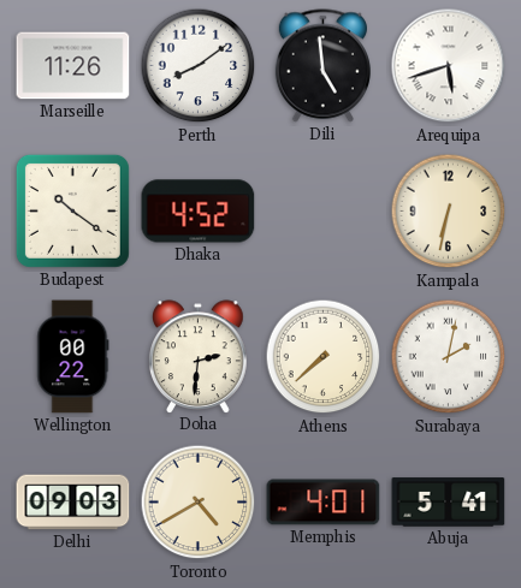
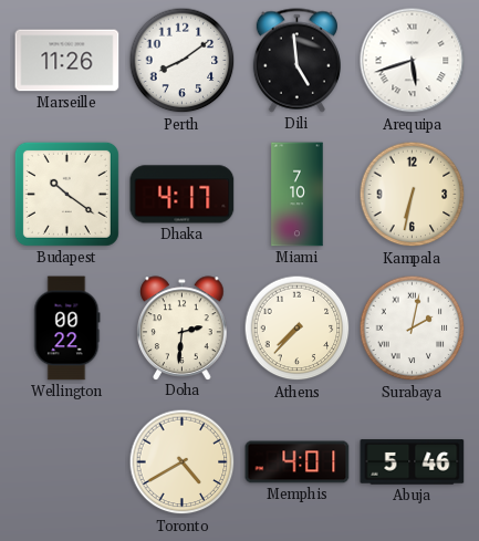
Dhaka: 4:52 -> 4:17 (183, 195)
Miami: none -> 7:10 (298, 195)
Athens: 7:38 -> 7:37 (298, 329)
Delhi: 09:03 -> none (73, 503)
Abuja: 5:41 -> 5:46 (413, 462)
